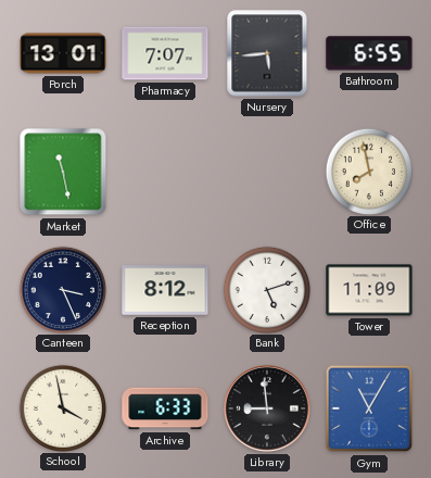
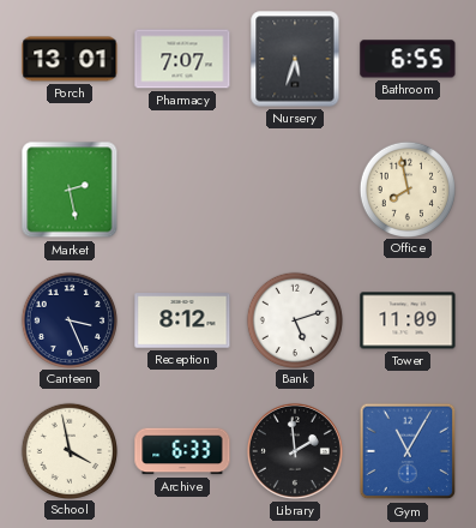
Nursery: 5:44 -> 5:33 (295, 59)
Market: 11:28 -> 2:28 (70, 190)
Library: 8:59 -> 1:59 (295, 451)
